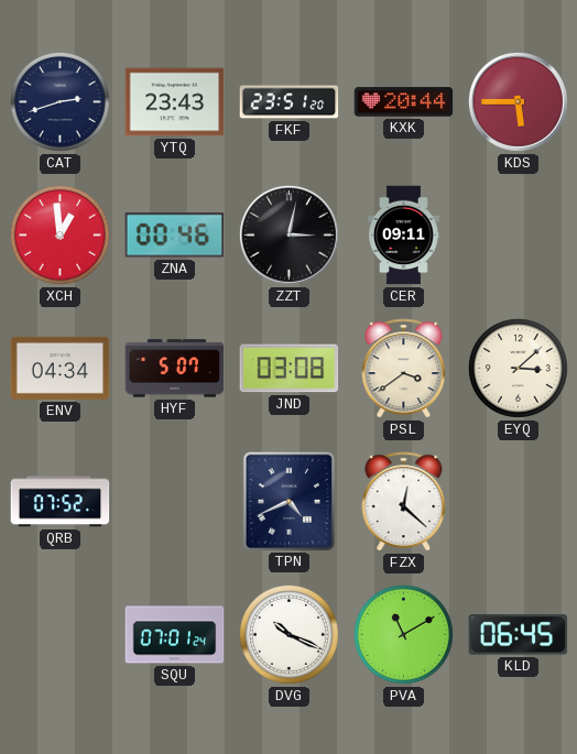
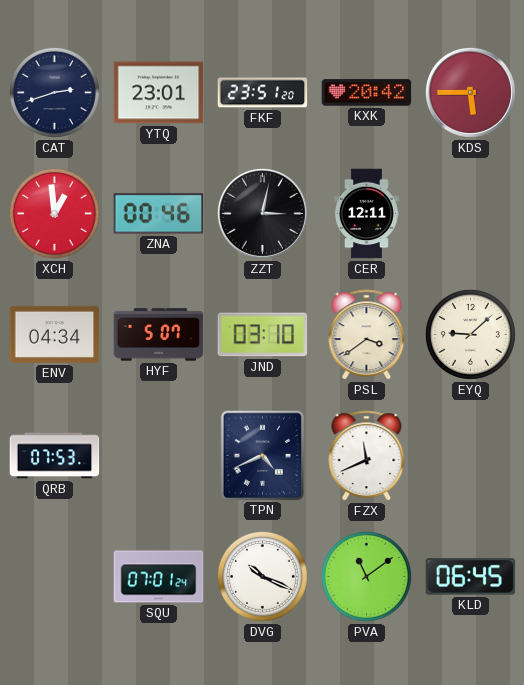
YTQ: 23:43 -> 23:01 (159, 93)
KXK: 20:44 -> 20:42 (367, 93)
CER: 09:11 -> 12:11 (367, 214)
JND: 03:08 -> 03:10 (263, 335)
EYQ: 3:08 -> 9:08 (470, 334)
QRB: 07:52 -> 07:53 (55, 456)
FZX: 12:22 -> 11:41 (367, 456)
PVA: 11:10 -> 11:09 (366, 576)
